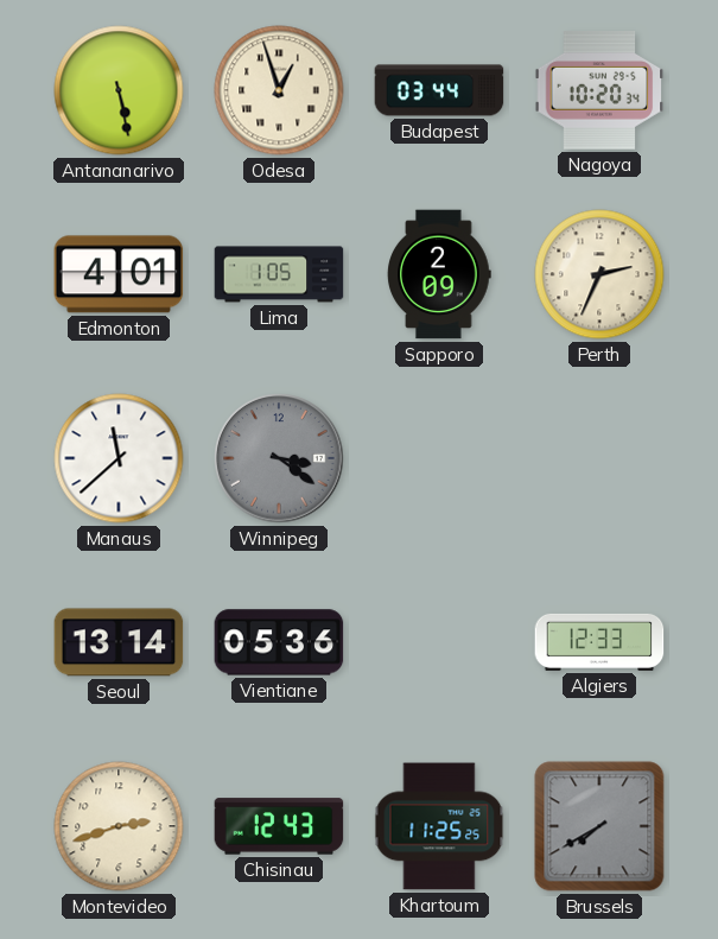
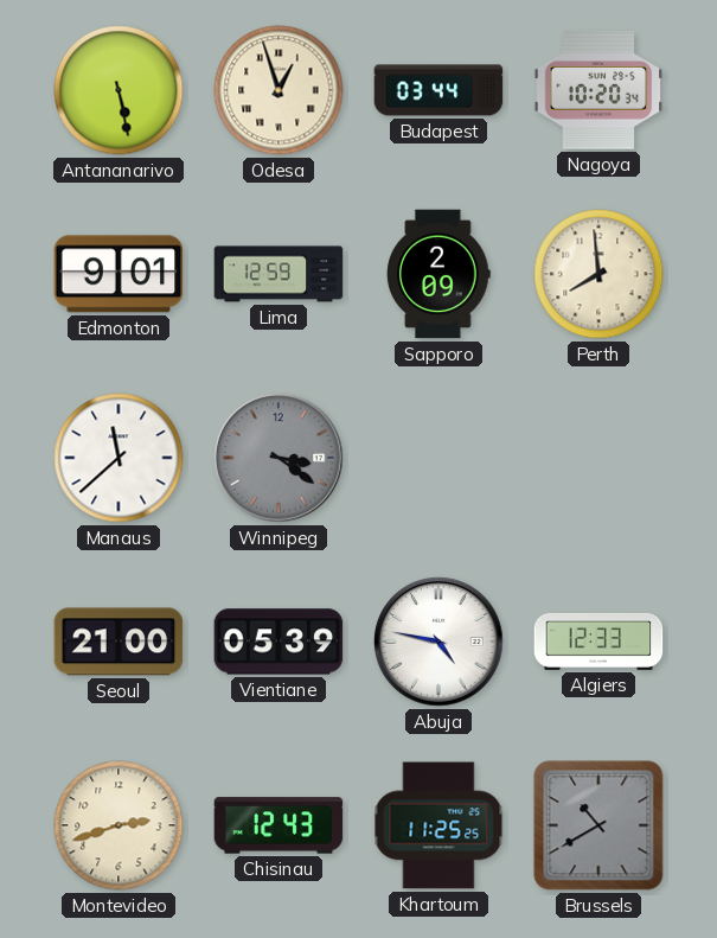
Edmonton: 4:01 -> 9:01 (119, 274)
Lima: 1:05 -> 12:59 (279, 274)
Perth: 2:34 -> 7:59 (598, 274)
Seoul: 13:14 -> 21:00 (119, 642)
Vientiane: 05:36 -> 05:39 (279, 642)
Abuja: none -> 4:47 (438, 642)
Brussels: 7:40 -> 10:40 (598, 825)
